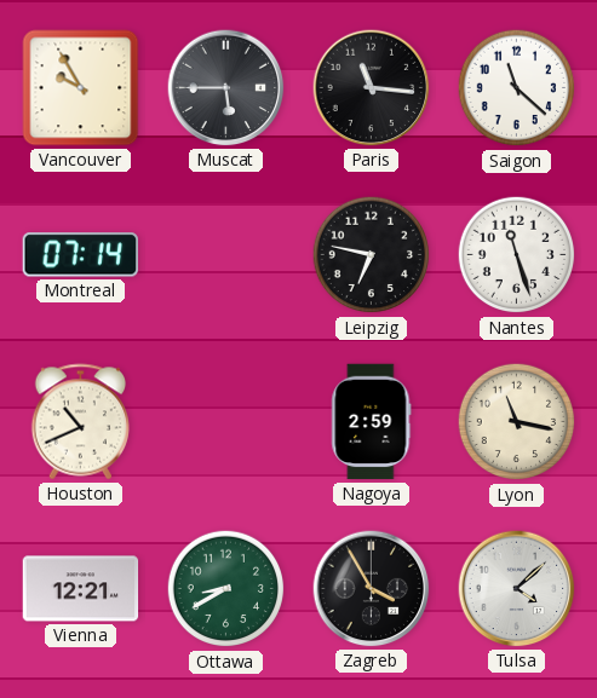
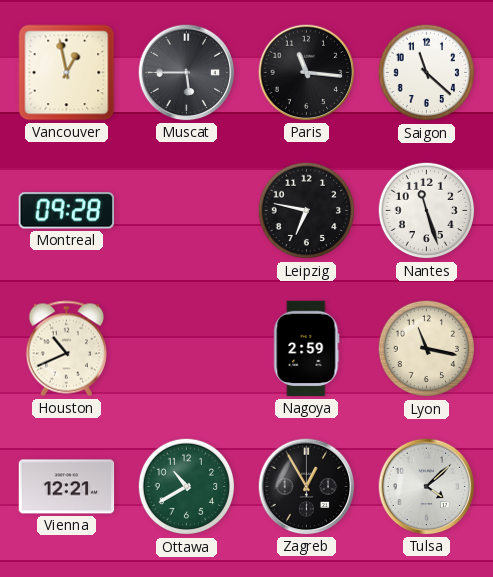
Vancouver: 9:55 -> 12:58 (67, 73)
Montreal: 07:14 -> 09:28 (66, 211)
Ottawa: 8:40 -> 10:40 (187, 487)
Zagreb: 3:55 -> 12:55 (307, 487)
